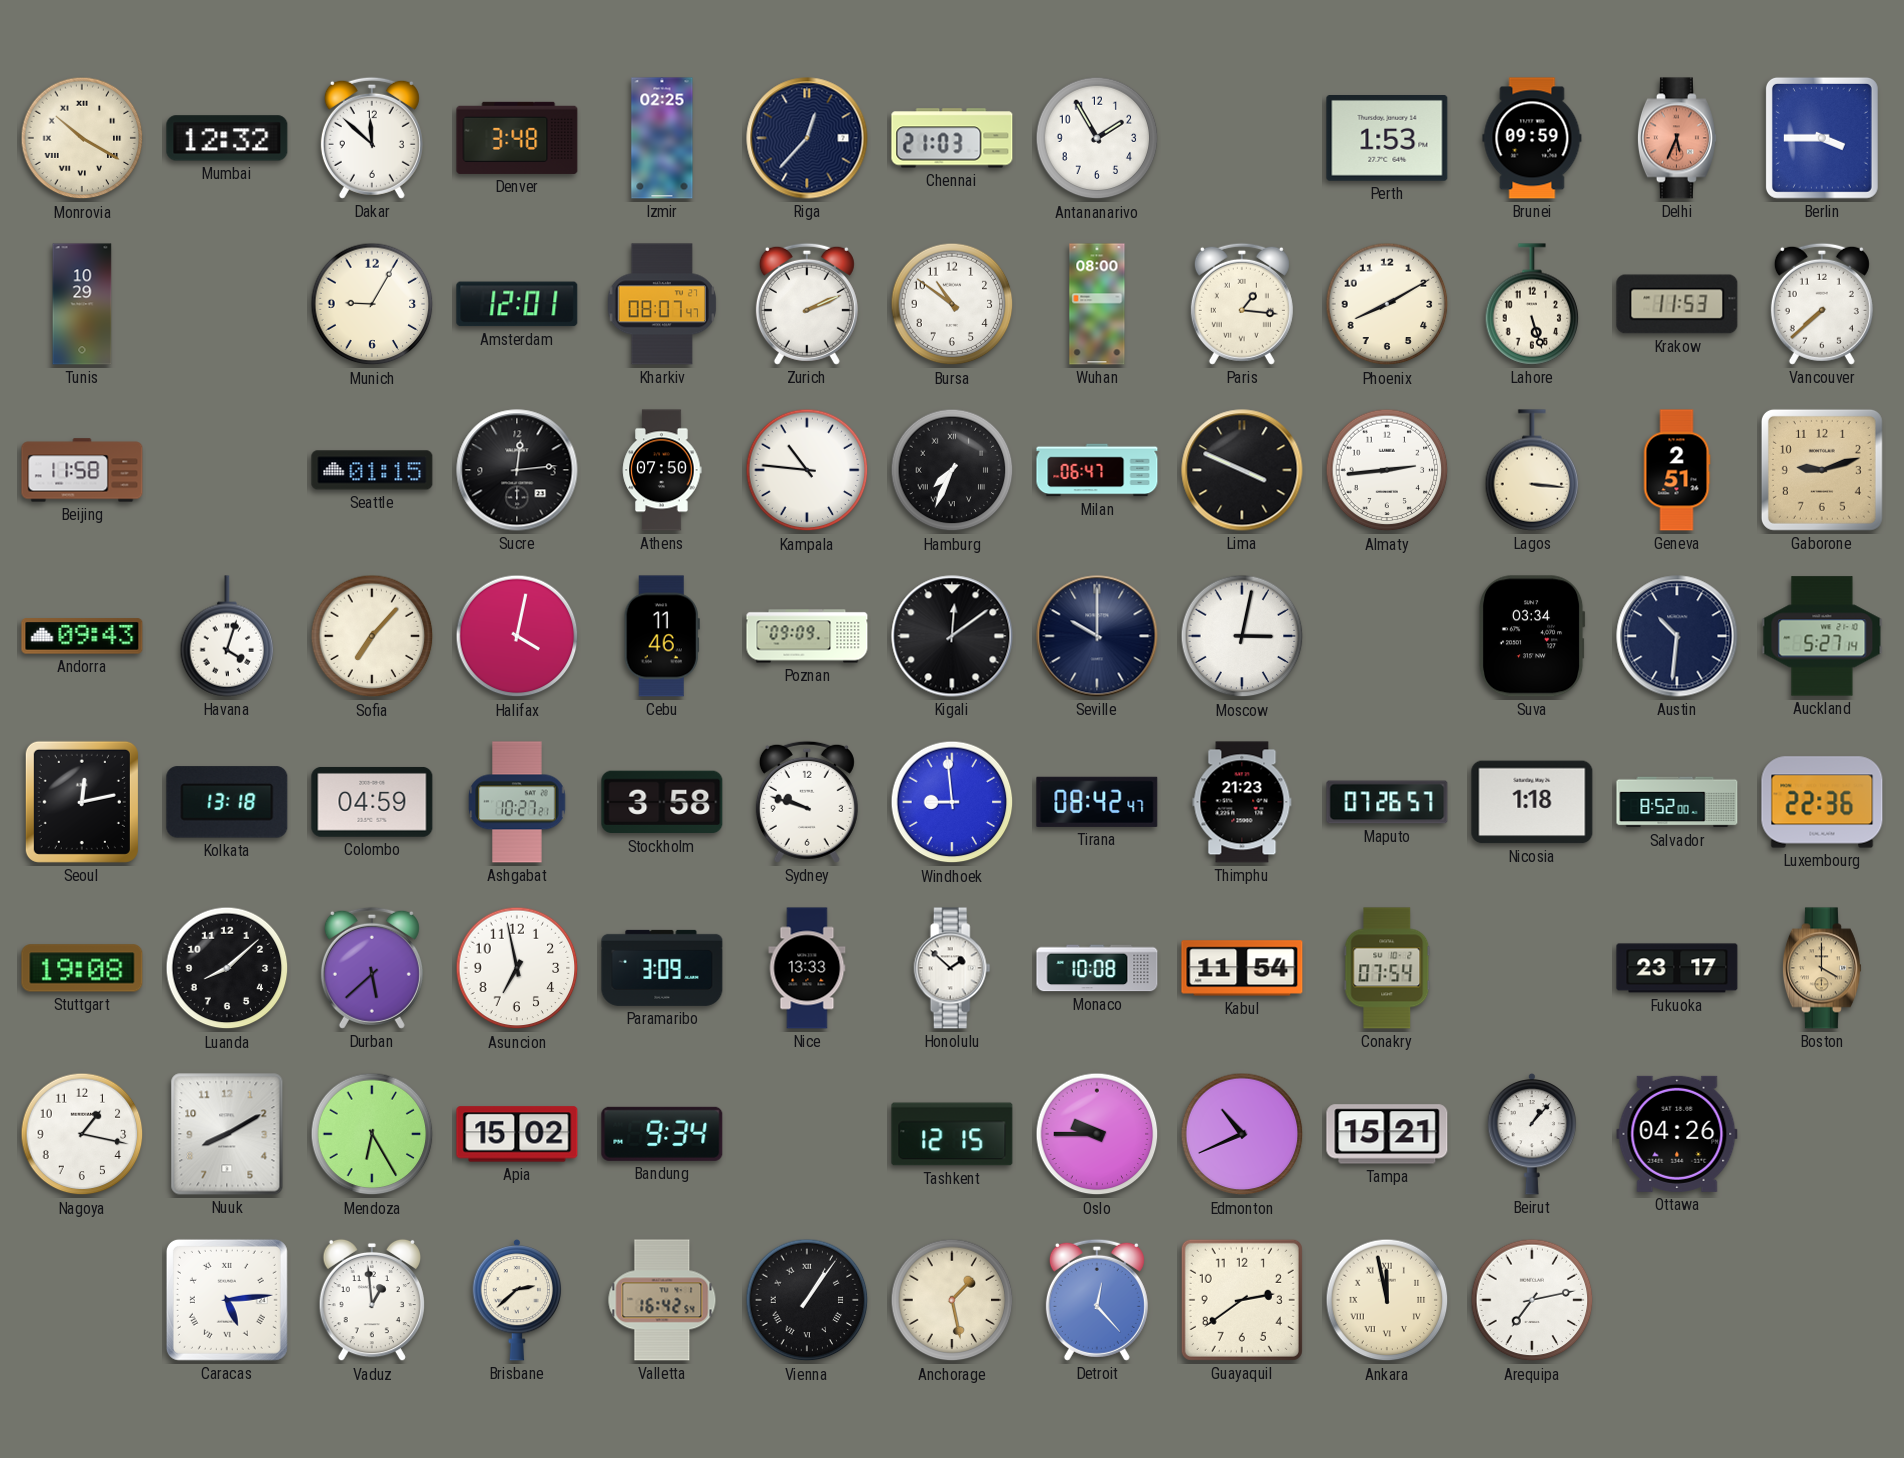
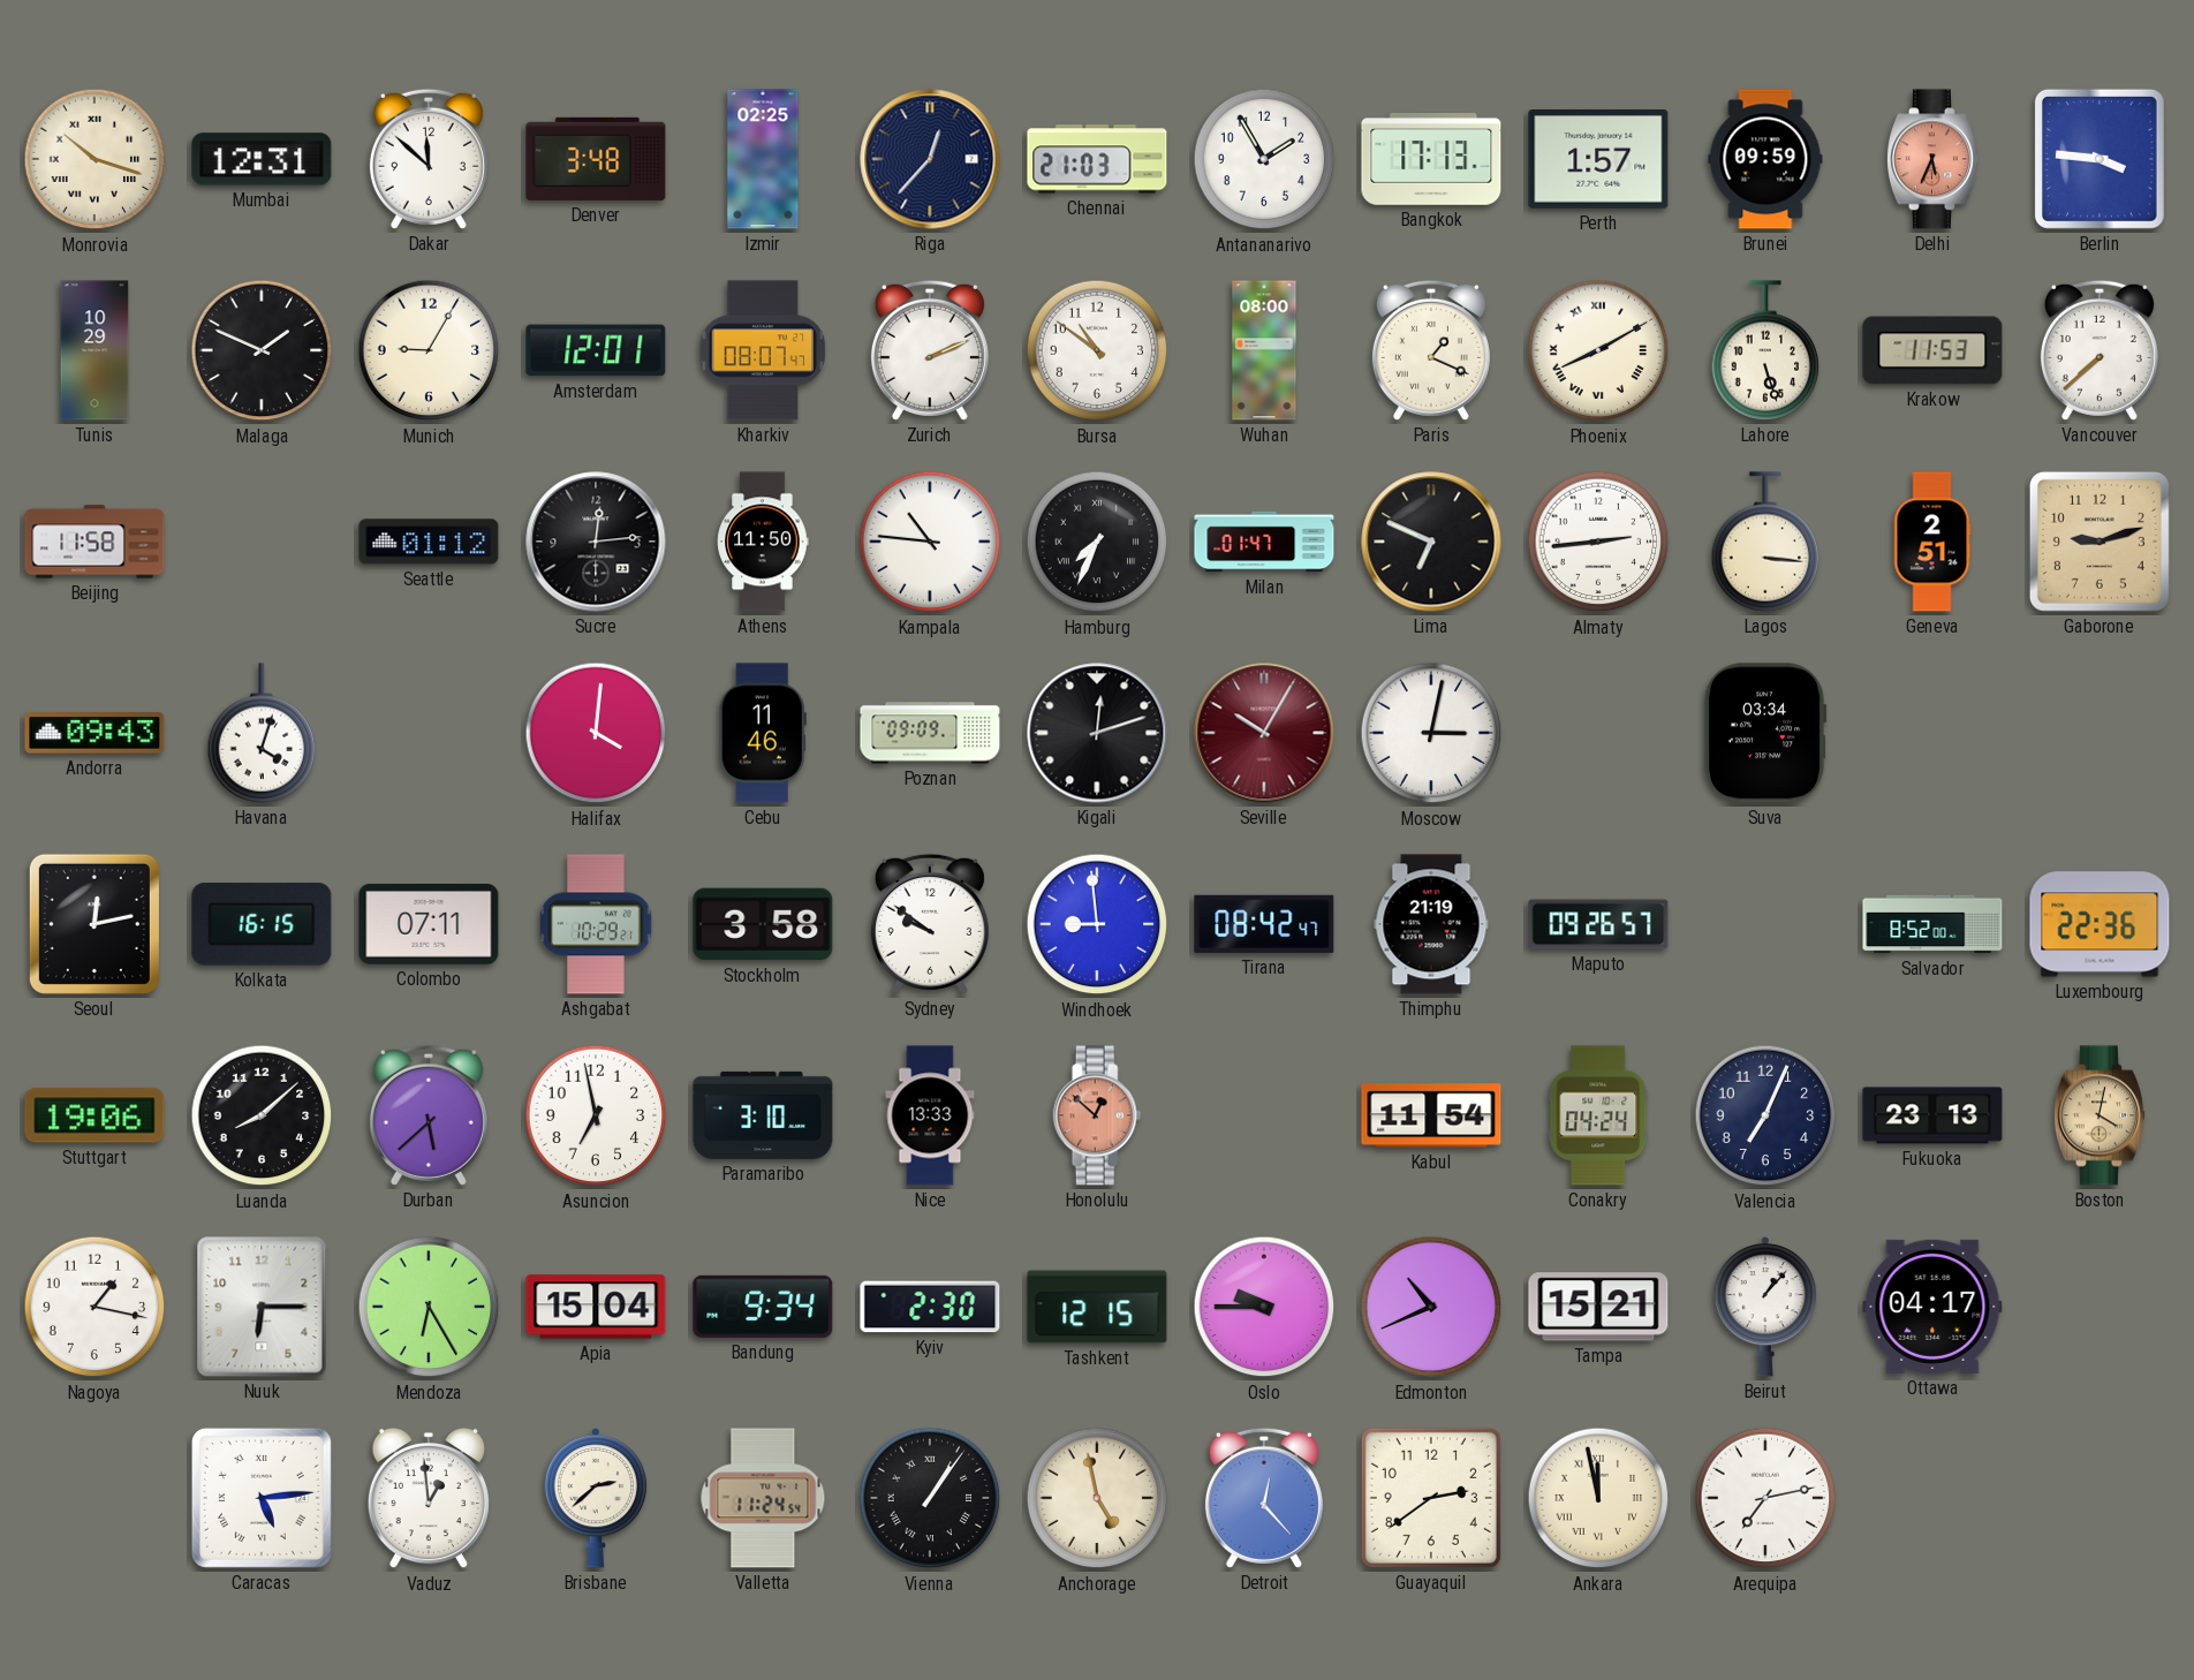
Monrovia: 10:20 -> 10:18 (94, 159)
Mumbai: 12:32 -> 12:31 (262, 159)
Bangkok: none -> 17:13 (1431, 160)
Perth: 1:53 -> 1:57 (1598, 160)
Berlin: 3:45 -> 3:46 (2100, 159)
Malaga: none -> 1:49 (262, 350)
Paris: 1:16 -> 1:19 (1431, 350)
Phoenix numerals: Arabic -> Roman (1598, 350)
Seattle: 01:15 -> 01:12 (429, 542)
Athens: 07:50 -> 11:50 (763, 542)
Milan: 06:47 -> 01:47 (1264, 542)
Lima: 3:49 -> 6:49 (1431, 542)
Sofia: 7:07 -> none (372, 636)
Halifax: 4:02 -> 4:01 (596, 733)
Kigali: 12:09 -> 12:12 (1097, 733)
Seville: 10:00 -> 10:05 (1264, 733)
Seville dial: navy -> burgundy (1264, 733)
Austin: 10:31 -> none (1677, 636)
Auckland: 5:27 -> none (1822, 636)
Kolkata: 13:18 -> 16:15 (262, 924)
Colombo: 04:59 -> 07:11 (429, 924)
Ashgabat: 10:27 -> 10:29 (596, 924)
Sydney: 9:48 -> 9:51 (930, 924)
Thimphu: 21:23 -> 21:19 (1431, 924)
Maputo: 07:26 -> 09:26 (1598, 924)
Nicosia: 1:18 -> none (1532, 802)
Stuttgart: 19:08 -> 19:06 (94, 1115)
Paramaribo: 3:09 -> 3:10 (763, 1115)
Honolulu: 1:52 -> 12:52 (1097, 1115)
Honolulu dial: white -> salmon (1097, 1115)
Monaco: 10:08 -> none (1097, 968)
Conakry: 07:54 -> 04:24 (1598, 1115)
Valencia: none -> 7:04 (1765, 1115)
Fukuoka: 23:17 -> 23:13 (1932, 1115)
Boston: 4:00 -> 4:02 (2100, 1115)
Nuuk: 8:10 -> 6:15 (262, 1307)
Apia: 15:02 -> 15:04 (596, 1307)
Kyiv: none -> 2:30 (930, 1307)
Ottawa: 04:26 -> 04:17 (1932, 1307)
Valletta: 16:42 -> 11:24 (763, 1498)
Anchorage: 1:28 -> 4:58 (1097, 1498)
